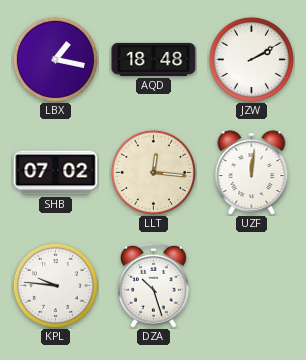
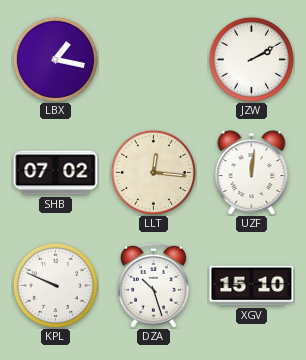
AQD: 18:48 -> none (154, 59)
KPL: 9:46 -> 9:49 (55, 285)
XGV: none -> 15:10 (252, 286)
